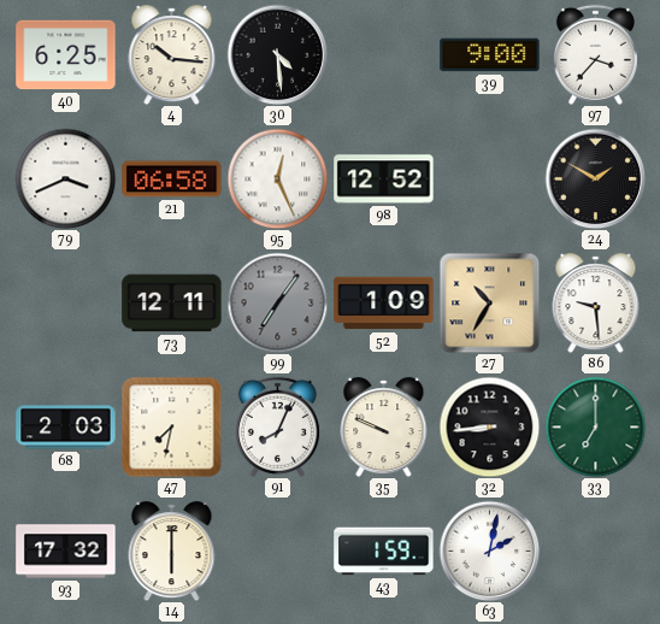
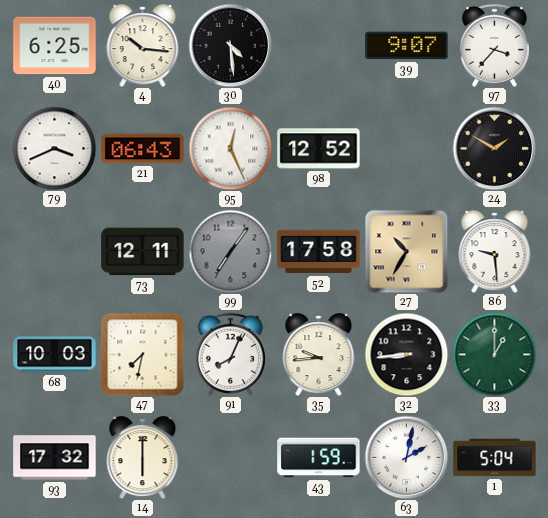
39: 9:00 -> 9:07 (407, 46)
21: 06:58 -> 06:43 (143, 149)
52: 1:09 -> 17:58 (319, 252)
68: 2:03 -> 10:03 (55, 355)
35: 9:49 -> 9:44 (319, 355)
33: 7:00 -> 1:00 (494, 354)
1: none -> 5:04 (495, 458)
